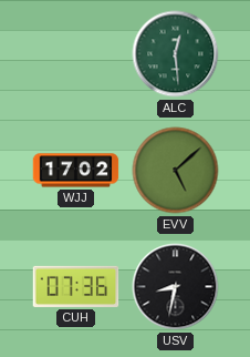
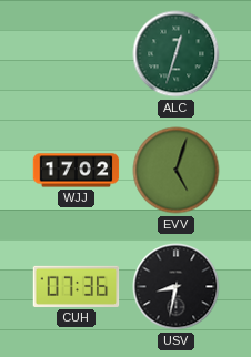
ALC: 12:29 -> 12:33 (177, 54)
EVV: 5:08 -> 5:03 (177, 171)
